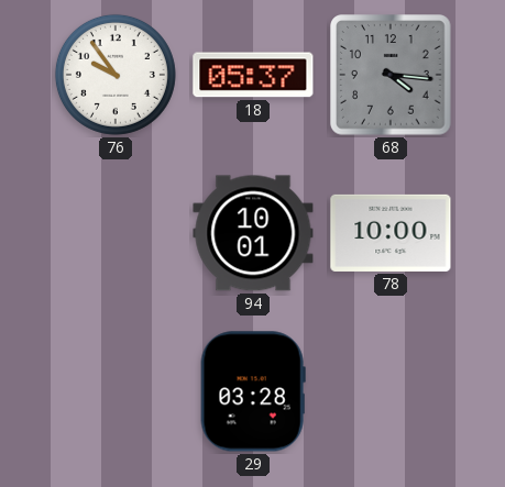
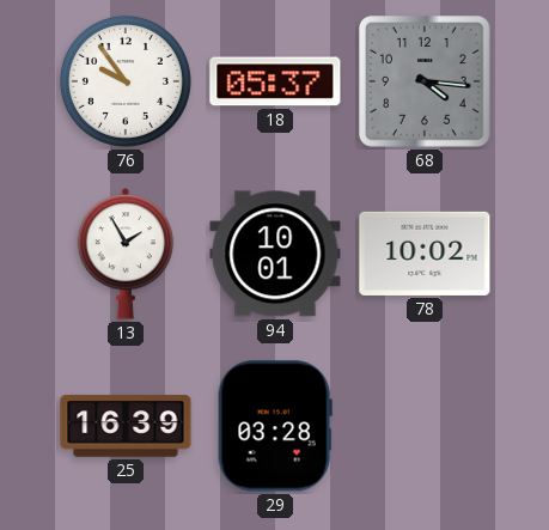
13: none -> 1:55 (126, 255)
78: 10:00 -> 10:02 (425, 254)
25: none -> 16:39 (126, 426)
